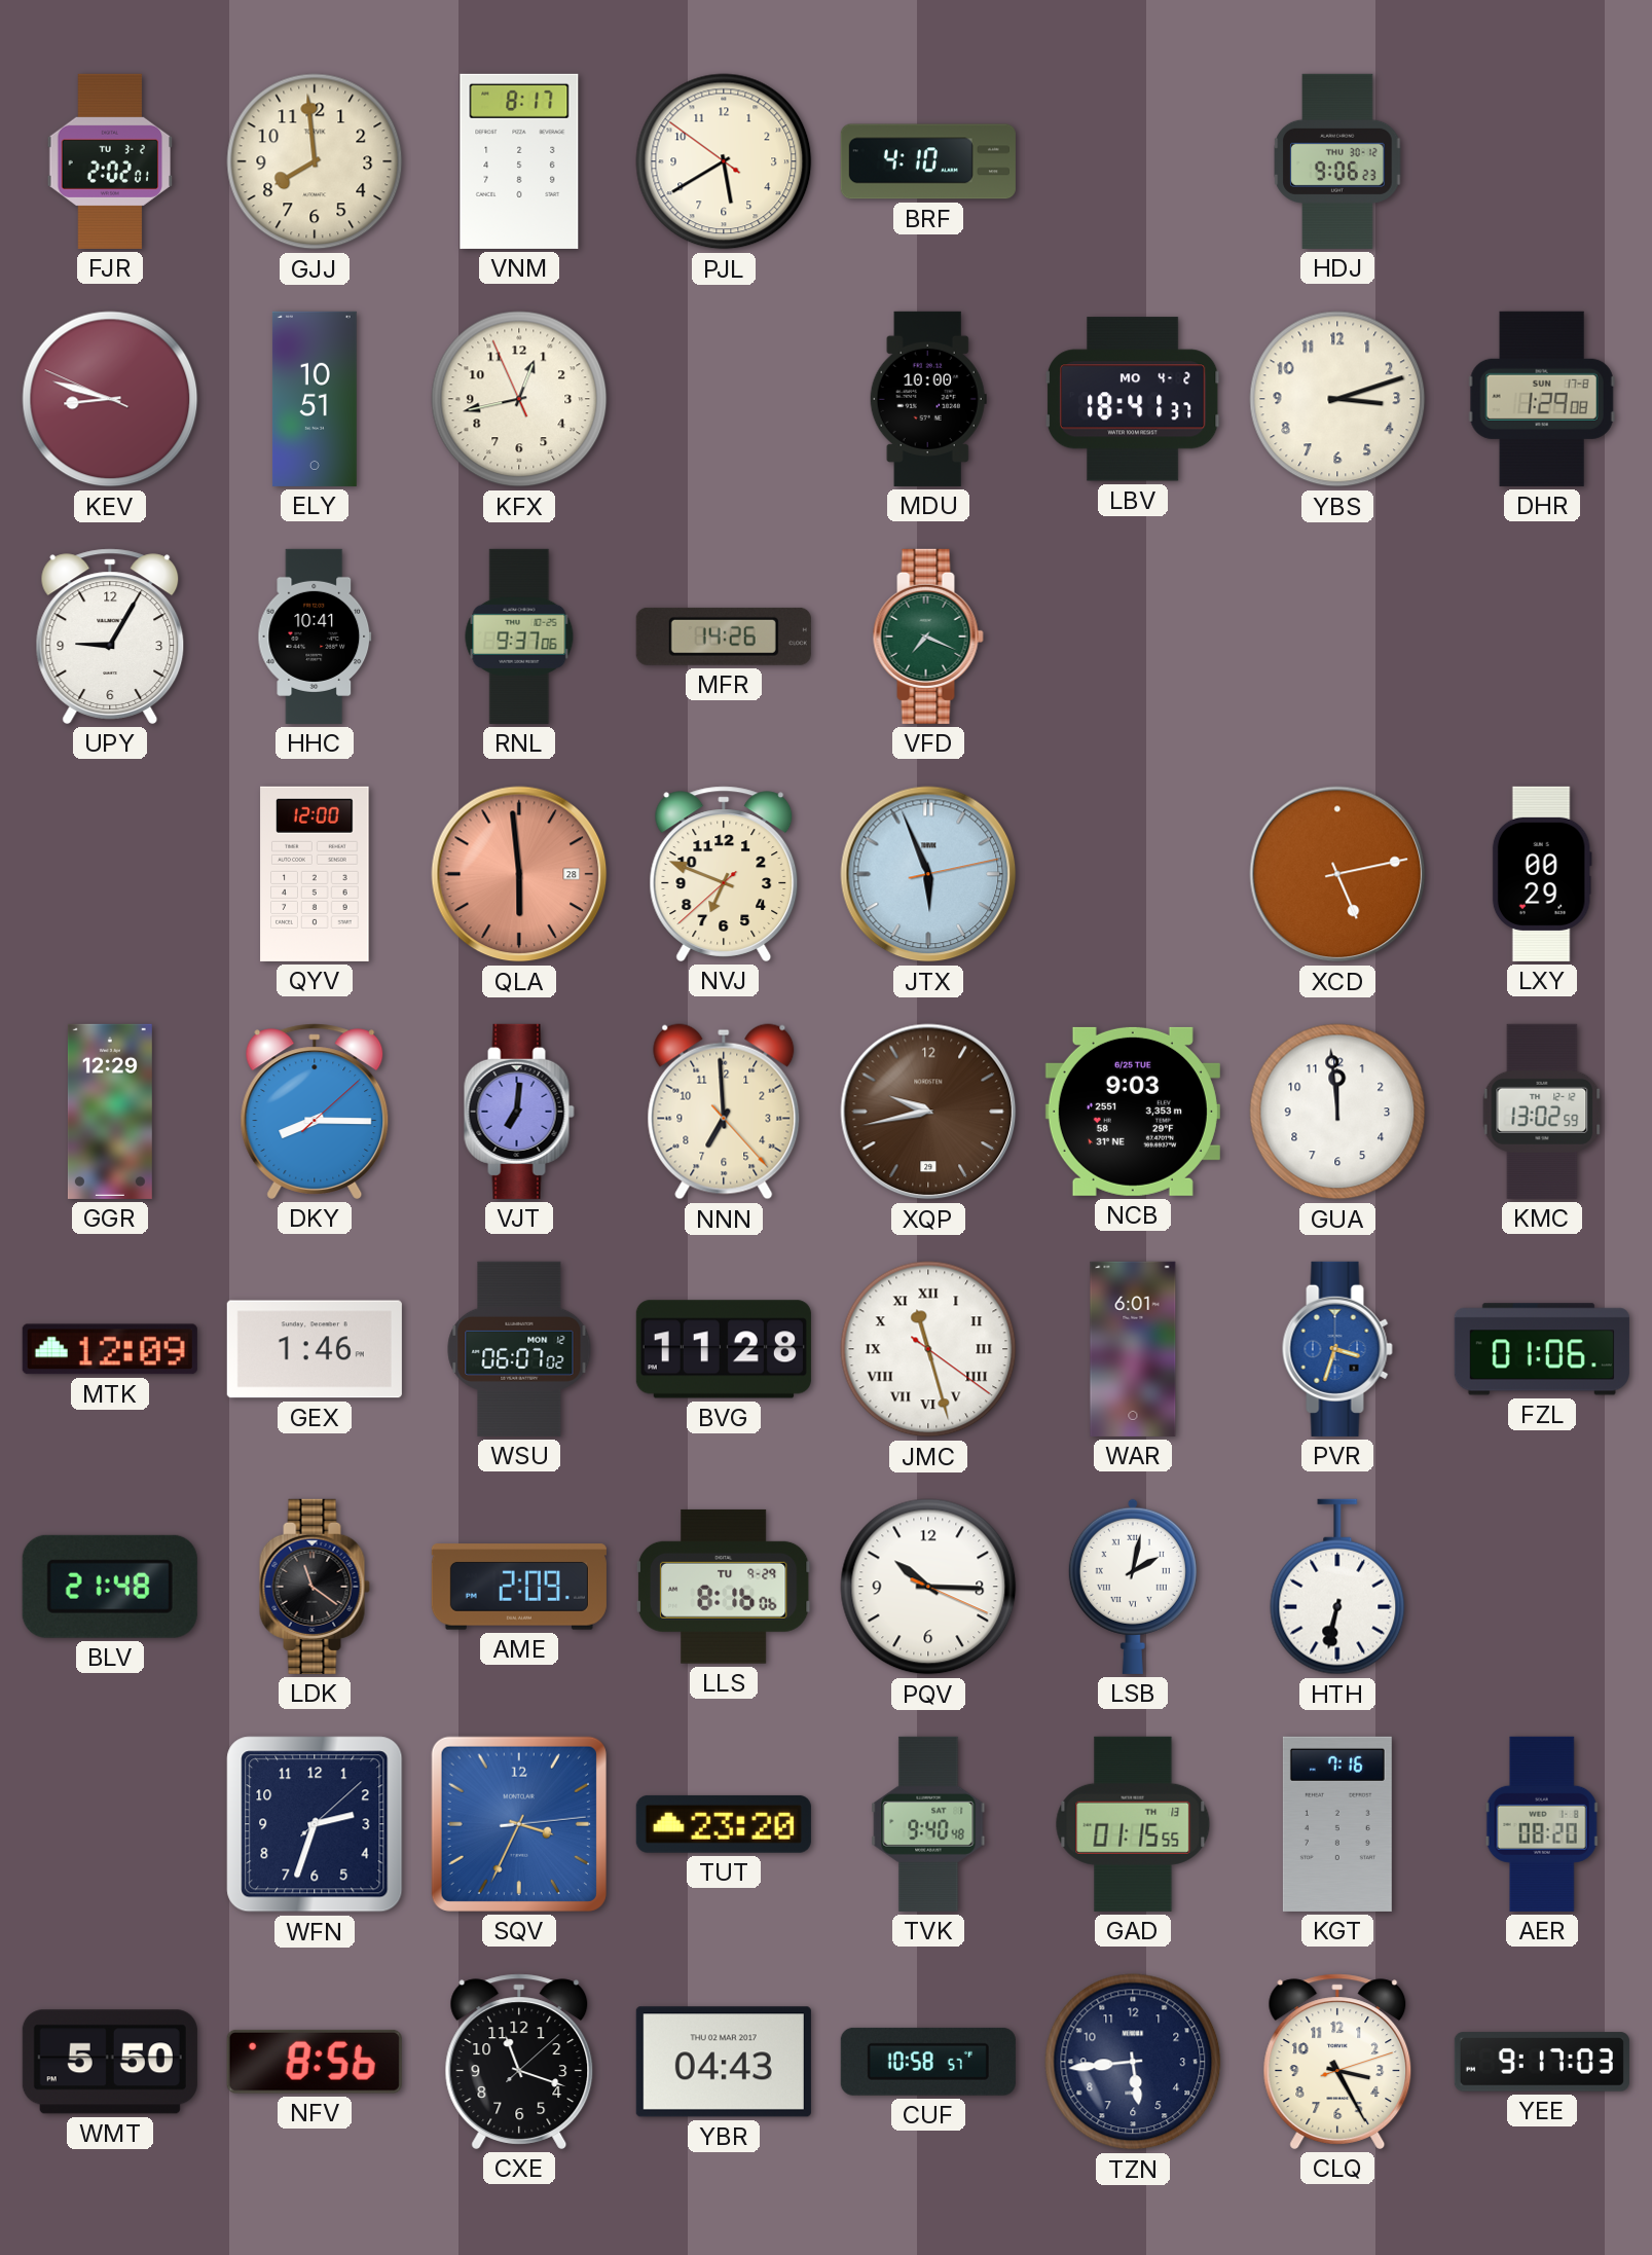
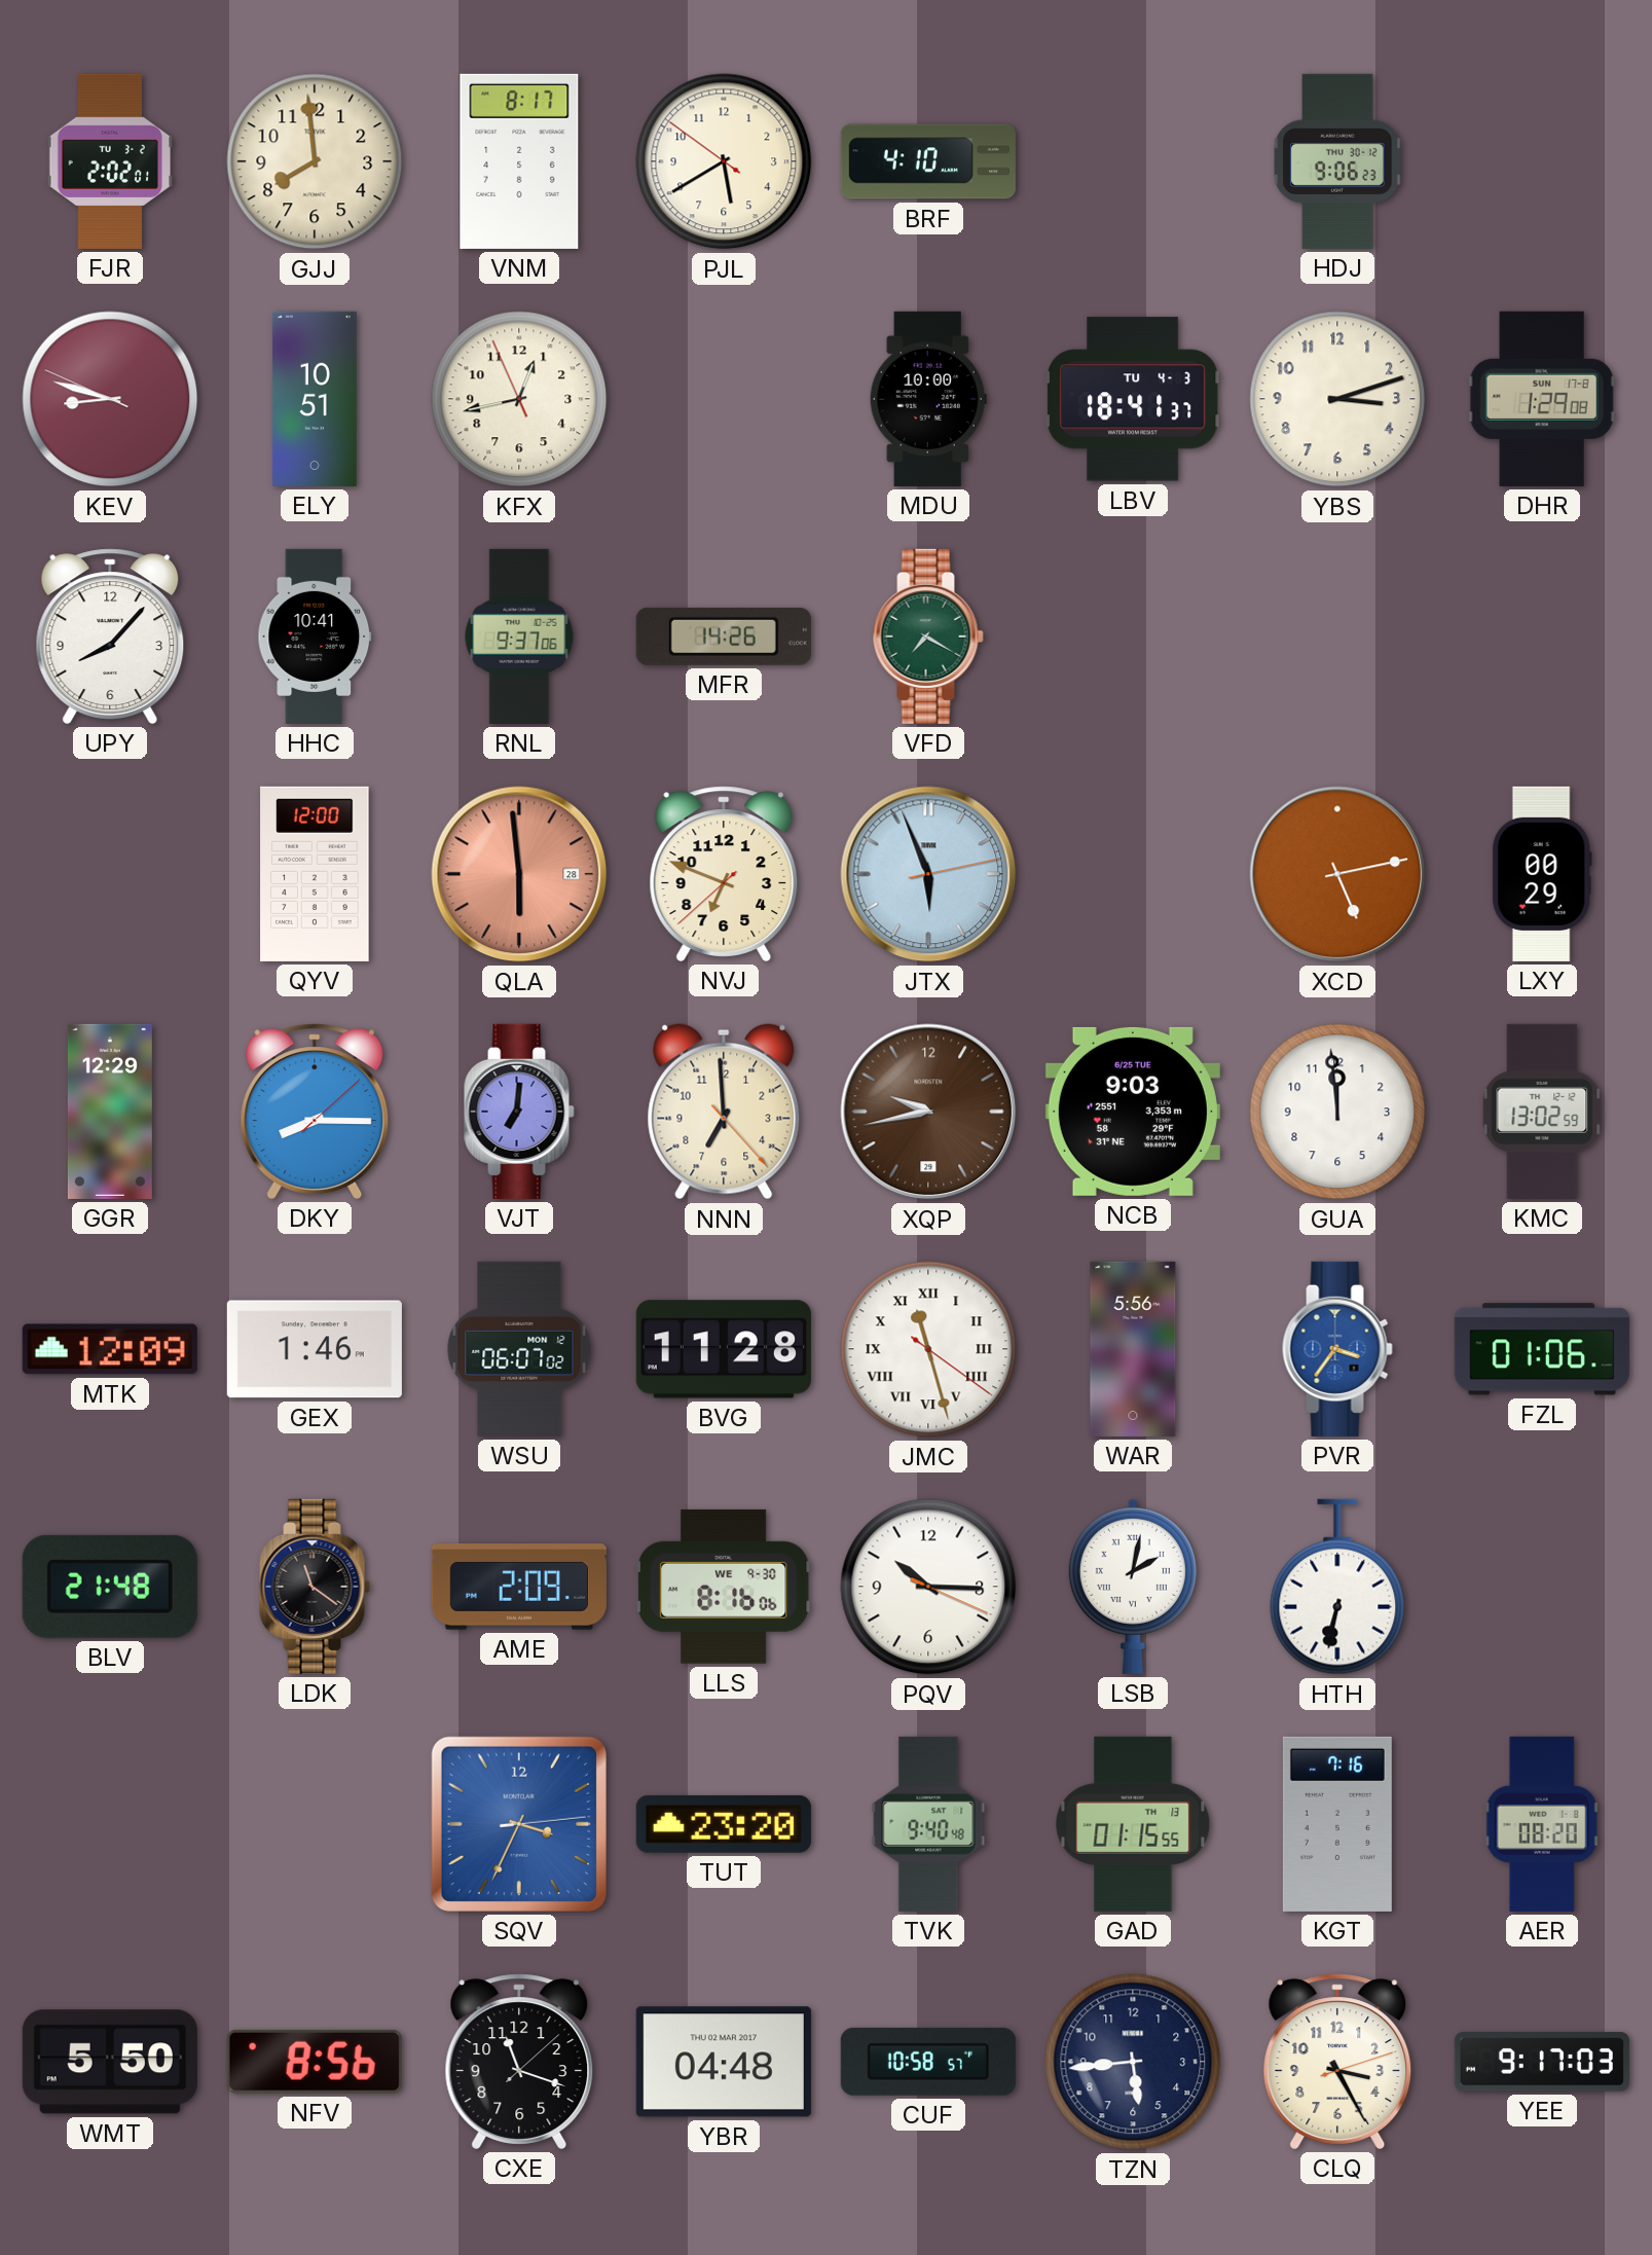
LBV date: MO 4-2 -> TU 4-3 (1133, 399)
UPY: 9:05 -> 8:07 (110, 637)
VFD: 7:19 -> 7:20 (928, 637)
WAR: 6:01 -> 5:56 (1133, 1349)
PVR: 3:33 -> 3:36 (1337, 1349)
LLS date: TU 9-29 -> WE 9-30 (724, 1587)
WFN: 2:33 -> none (315, 1824)
YBR: 04:43 -> 04:48 (724, 2062)
